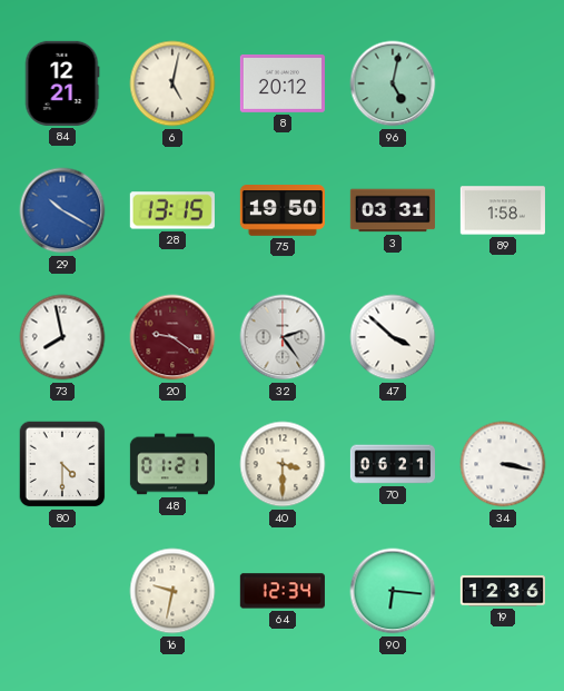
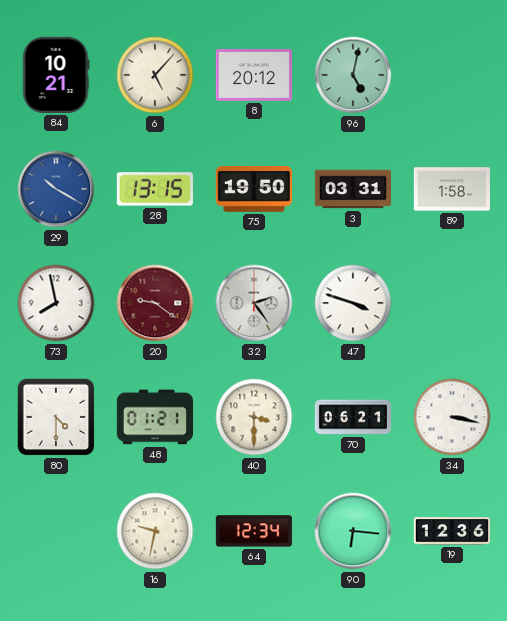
84: 12:21 -> 10:21 (56, 75)
6: 5:02 -> 5:07 (155, 75)
47: 3:52 -> 3:48 (353, 303)
